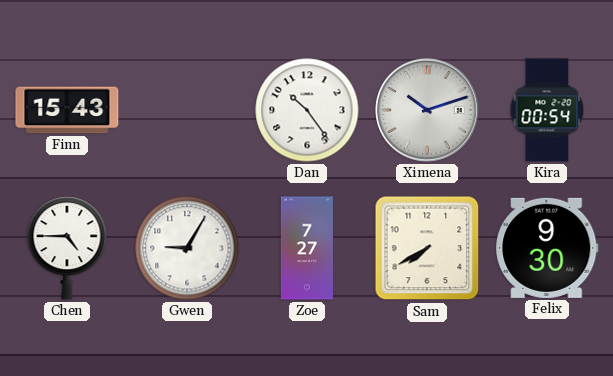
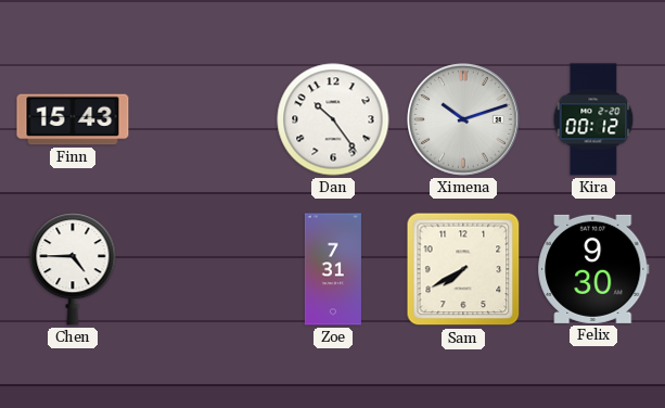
Kira: 00:54 -> 00:12 (593, 119)
Gwen: 9:05 -> none (187, 248)
Zoe: 7:27 -> 7:31 (333, 269)
